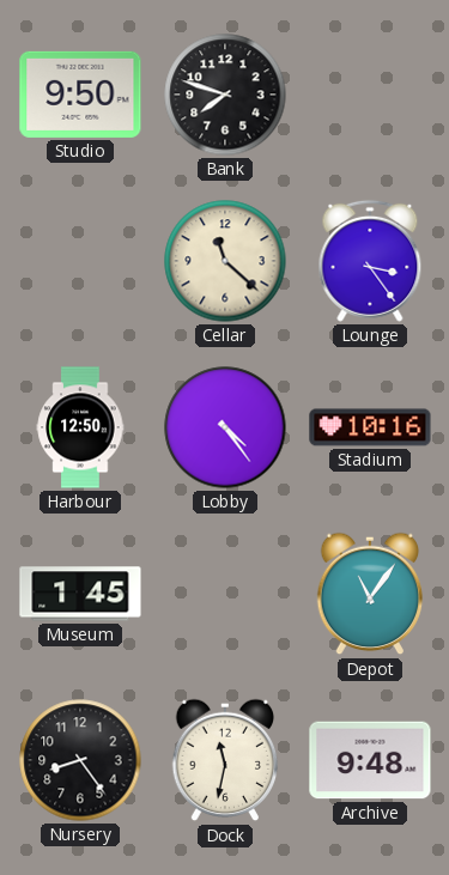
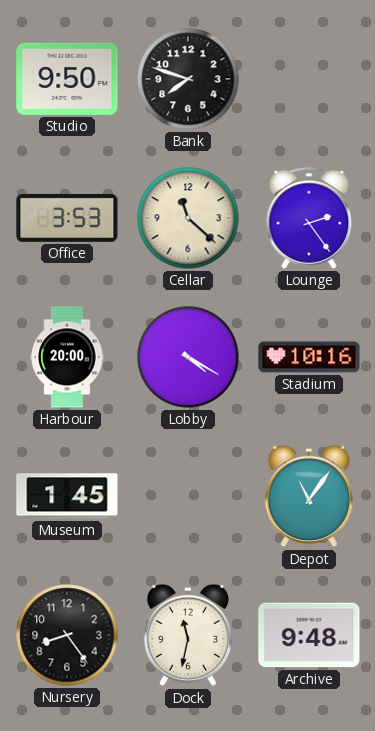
Office: none -> 3:53 (67, 218)
Lounge: 3:24 -> 2:24 (309, 218)
Harbour: 12:50 -> 20:00 (67, 357)
Lobby: 4:24 -> 4:20 (188, 357)
